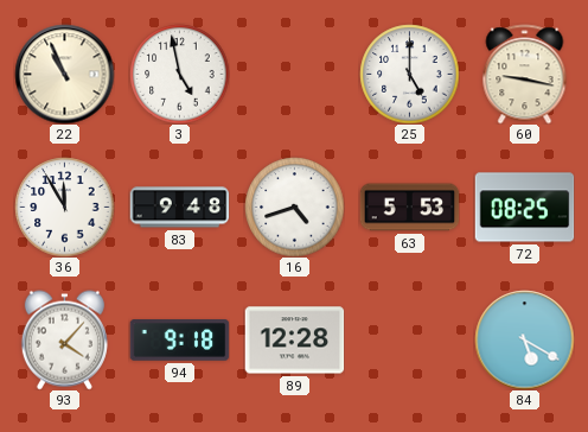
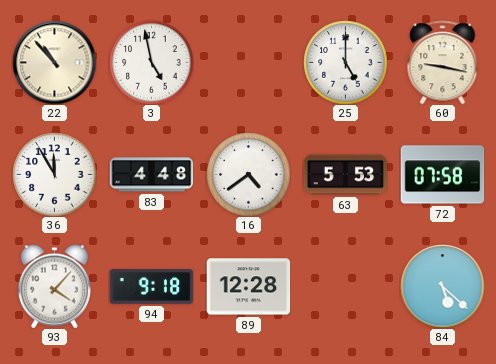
22: 10:56 -> 10:53 (54, 62)
83: 9:48 -> 4:48 (151, 175)
16: 4:42 -> 4:39 (248, 174)
72: 08:25 -> 07:58 (442, 175)
84: 5:20 -> 5:22 (442, 286)
